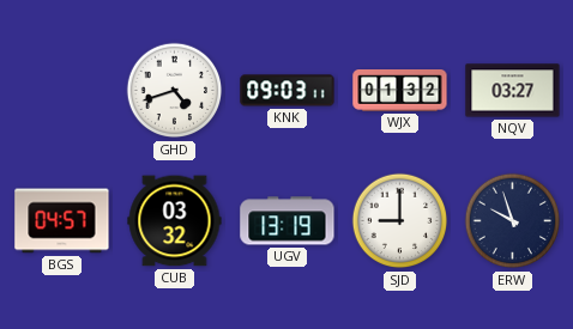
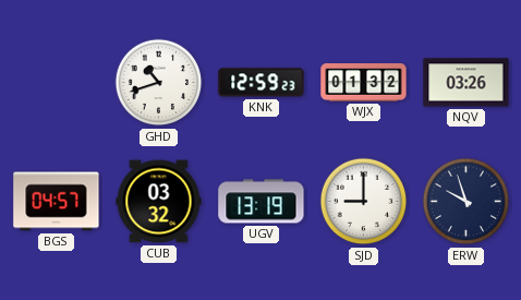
GHD: 4:42 -> 10:42 (159, 83)
KNK: 09:03 -> 12:59 (262, 83)
NQV: 03:27 -> 03:26 (467, 83)
